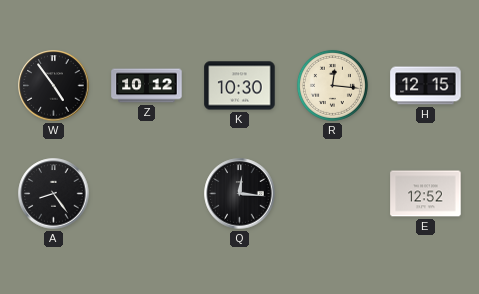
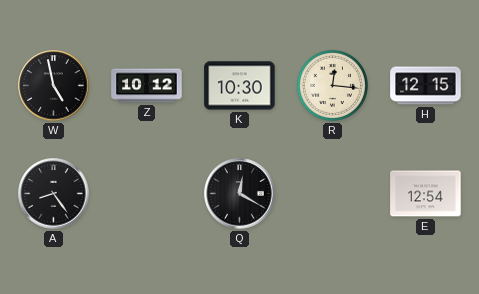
W: 4:54 -> 4:58 (54, 86)
Q: 12:16 -> 12:20 (240, 194)
E: 12:52 -> 12:54 (426, 194)
